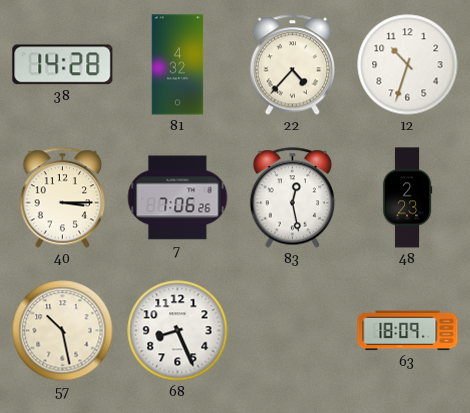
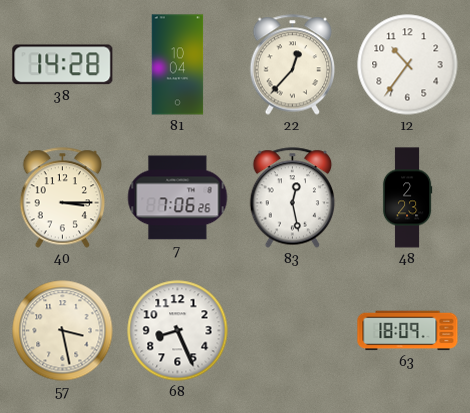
81: 4:32 -> 10:04 (178, 65)
22: 4:37 -> 12:37 (293, 65)
12: 10:33 -> 10:36 (408, 65)
57: 10:28 -> 3:28 (63, 331)
